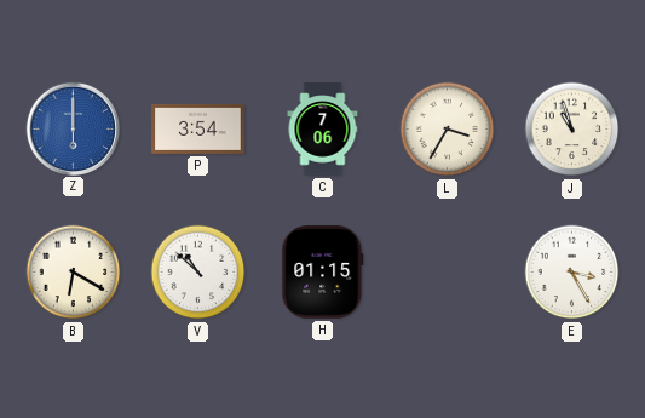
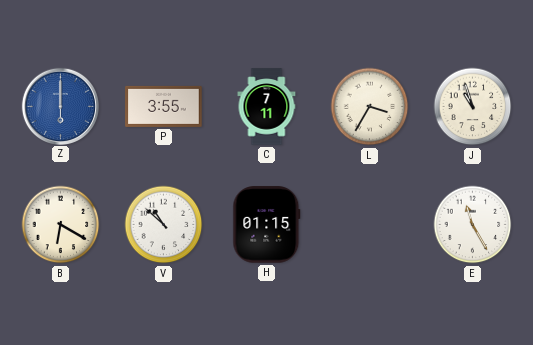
P: 3:54 -> 3:55 (164, 106)
C: 7:06 -> 7:11 (267, 107)
E: 3:25 -> 11:25 (473, 225)
